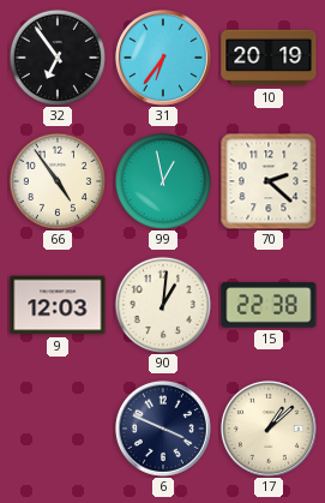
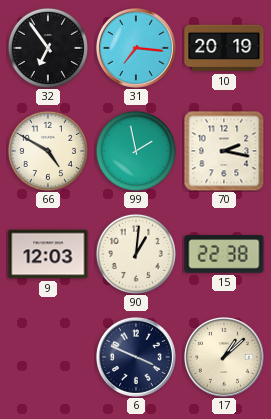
31: 6:36 -> 7:16 (136, 48)
66: 4:54 -> 4:50 (48, 151)
99: 12:58 -> 1:58 (136, 151)
70: 2:22 -> 2:17 (224, 151)
